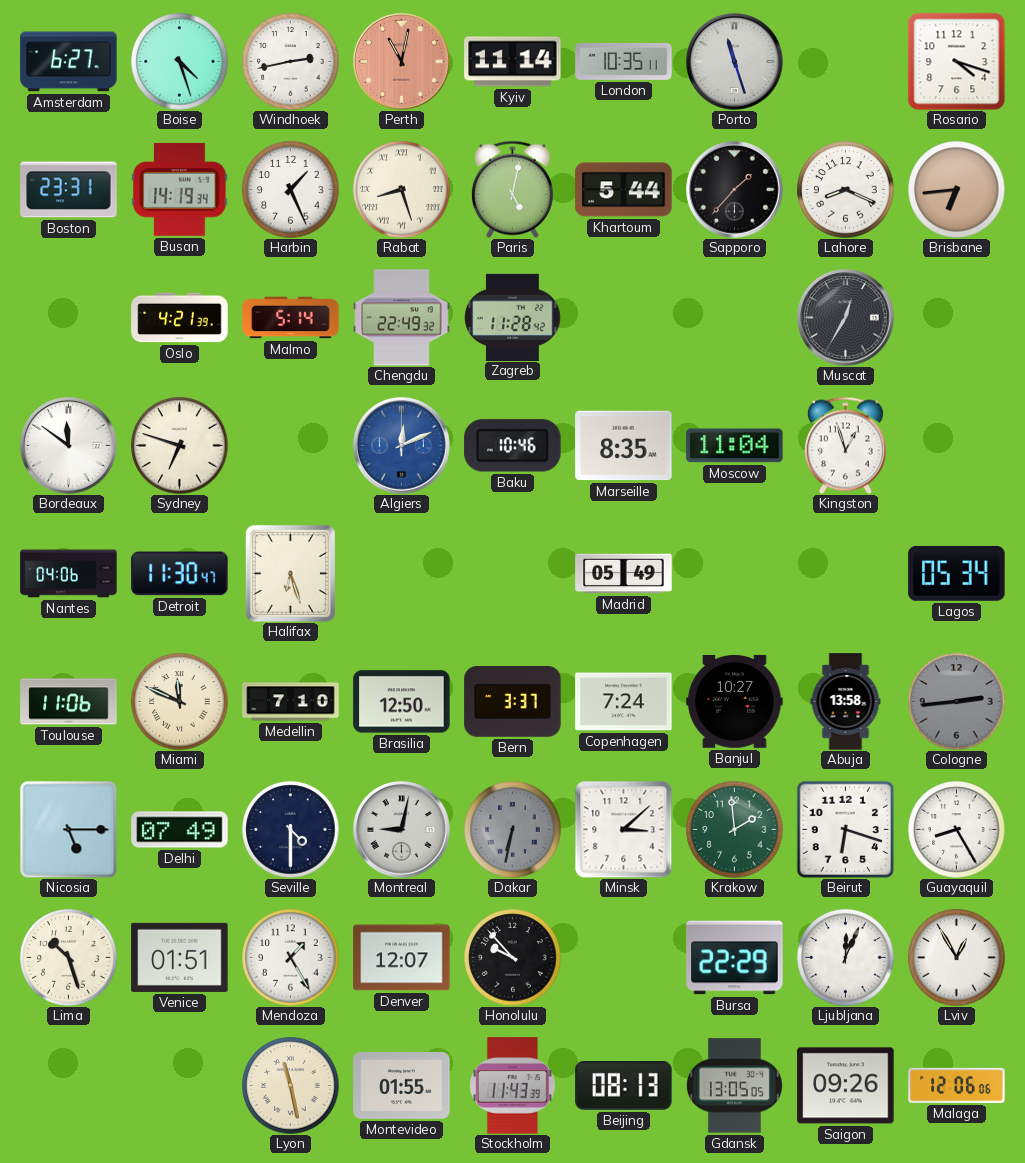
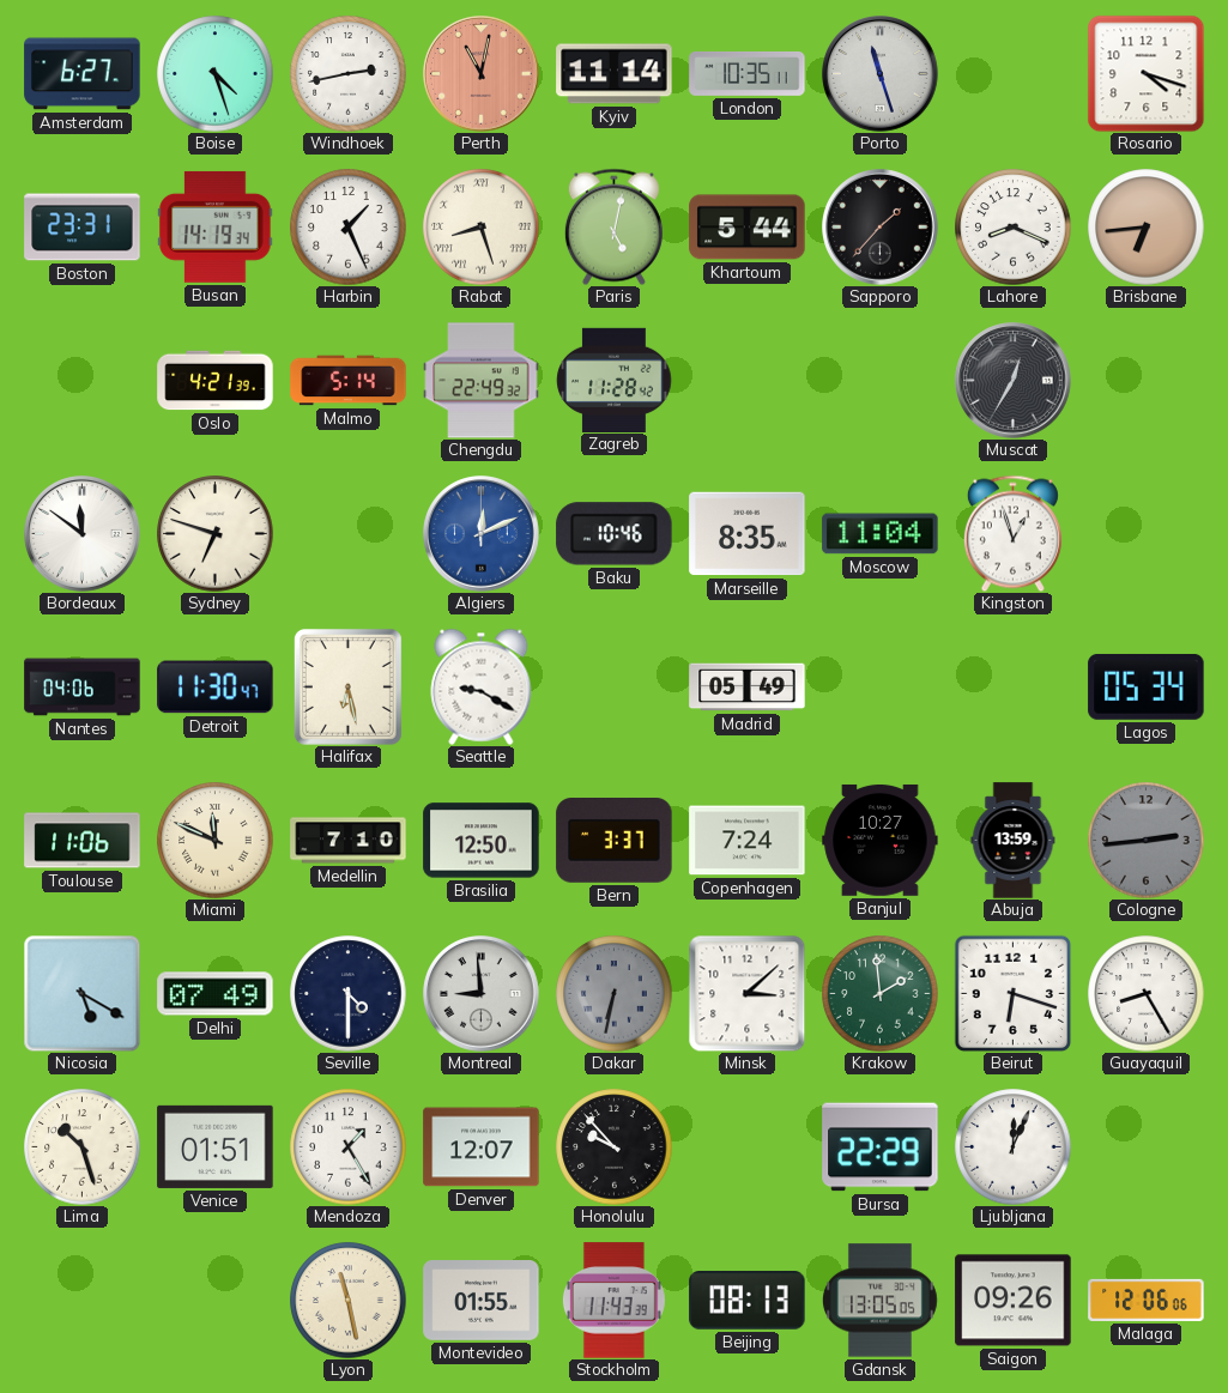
Halifax: 6:27 -> 6:28 (347, 686)
Seattle: none -> 9:20 (482, 686)
Abuja: 13:58 -> 13:59 (1014, 841)
Nicosia: 5:15 -> 5:20 (81, 993)
Montreal: 9:02 -> 8:59 (482, 994)
Lviv: 12:55 -> none (957, 958)
